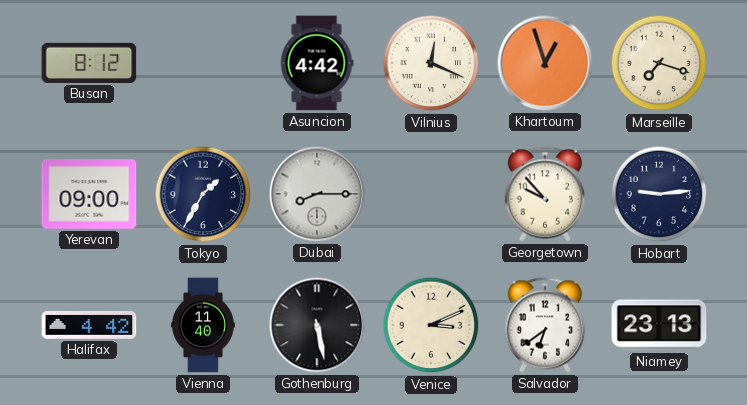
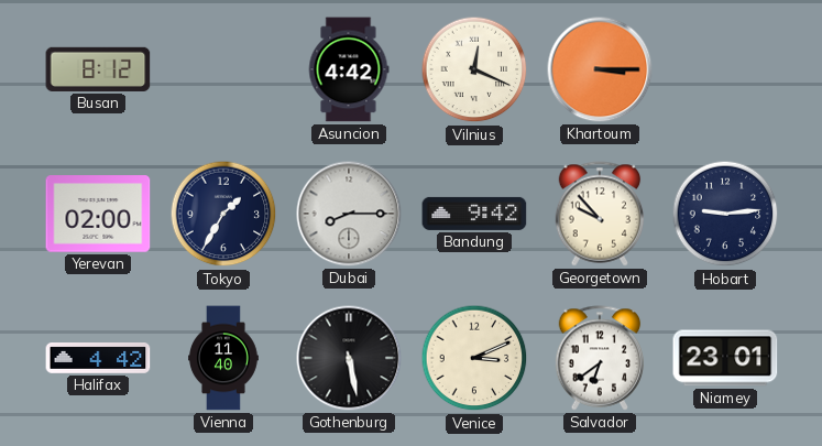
Khartoum: 12:57 -> 3:15 (600, 69)
Marseille: 7:18 -> none (659, 63)
Yerevan: 09:00 -> 02:00 (98, 214)
Bandung: none -> 9:42 (474, 214)
Niamey: 23:13 -> 23:01 (725, 358)
